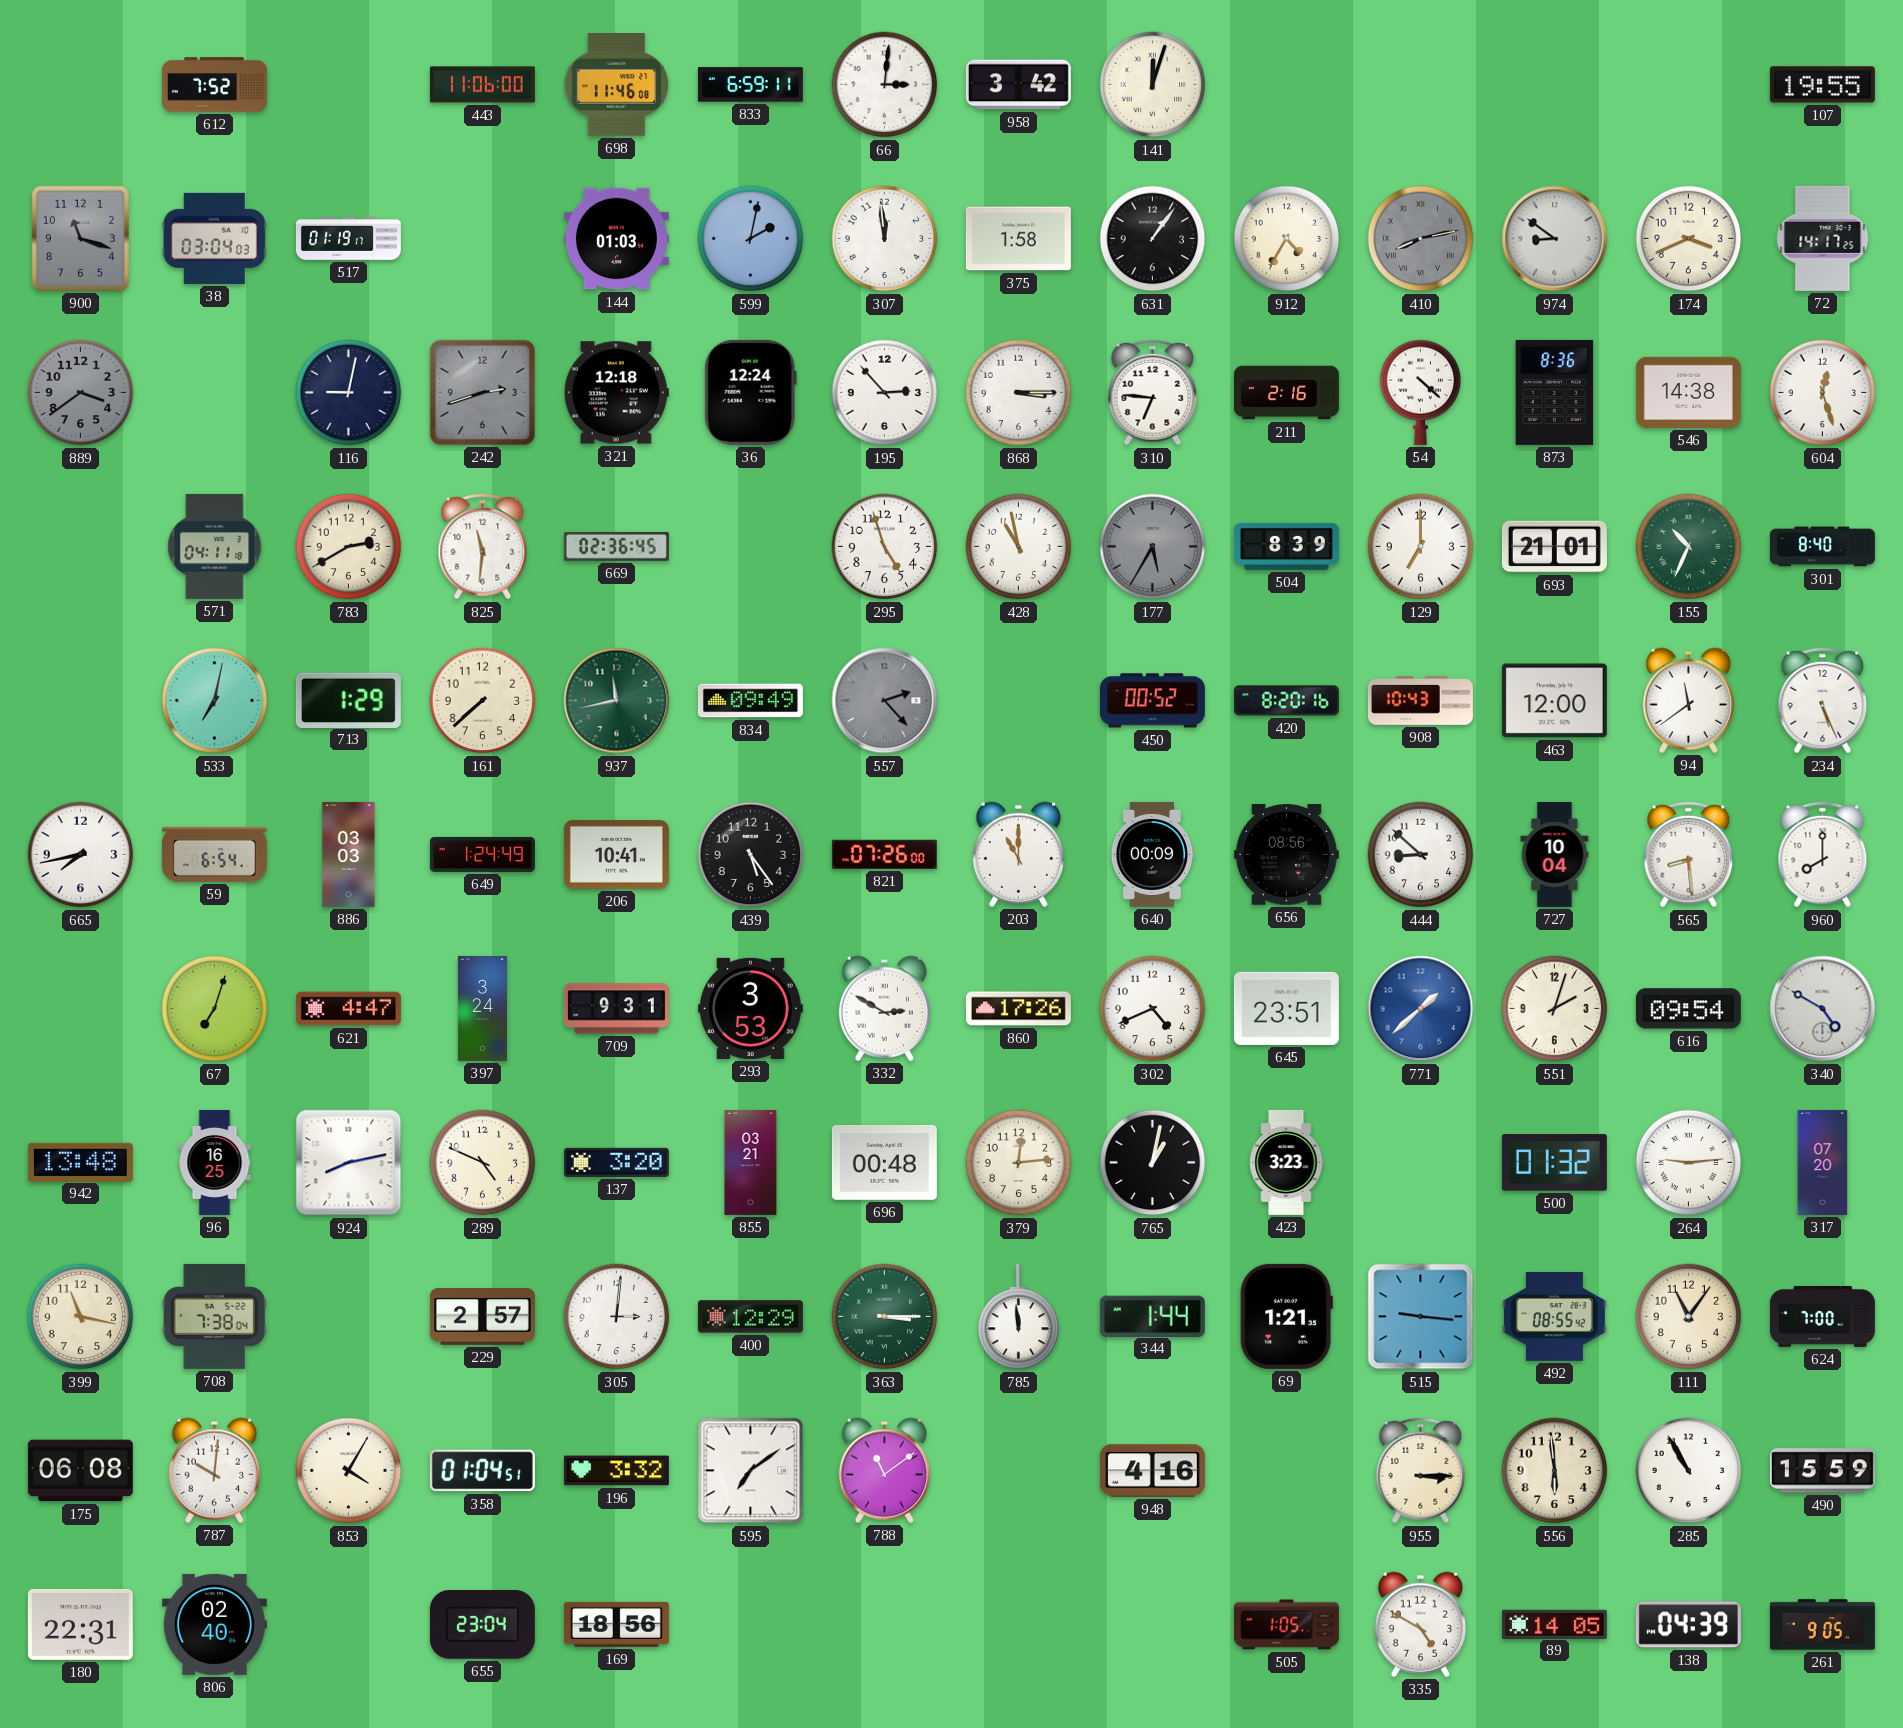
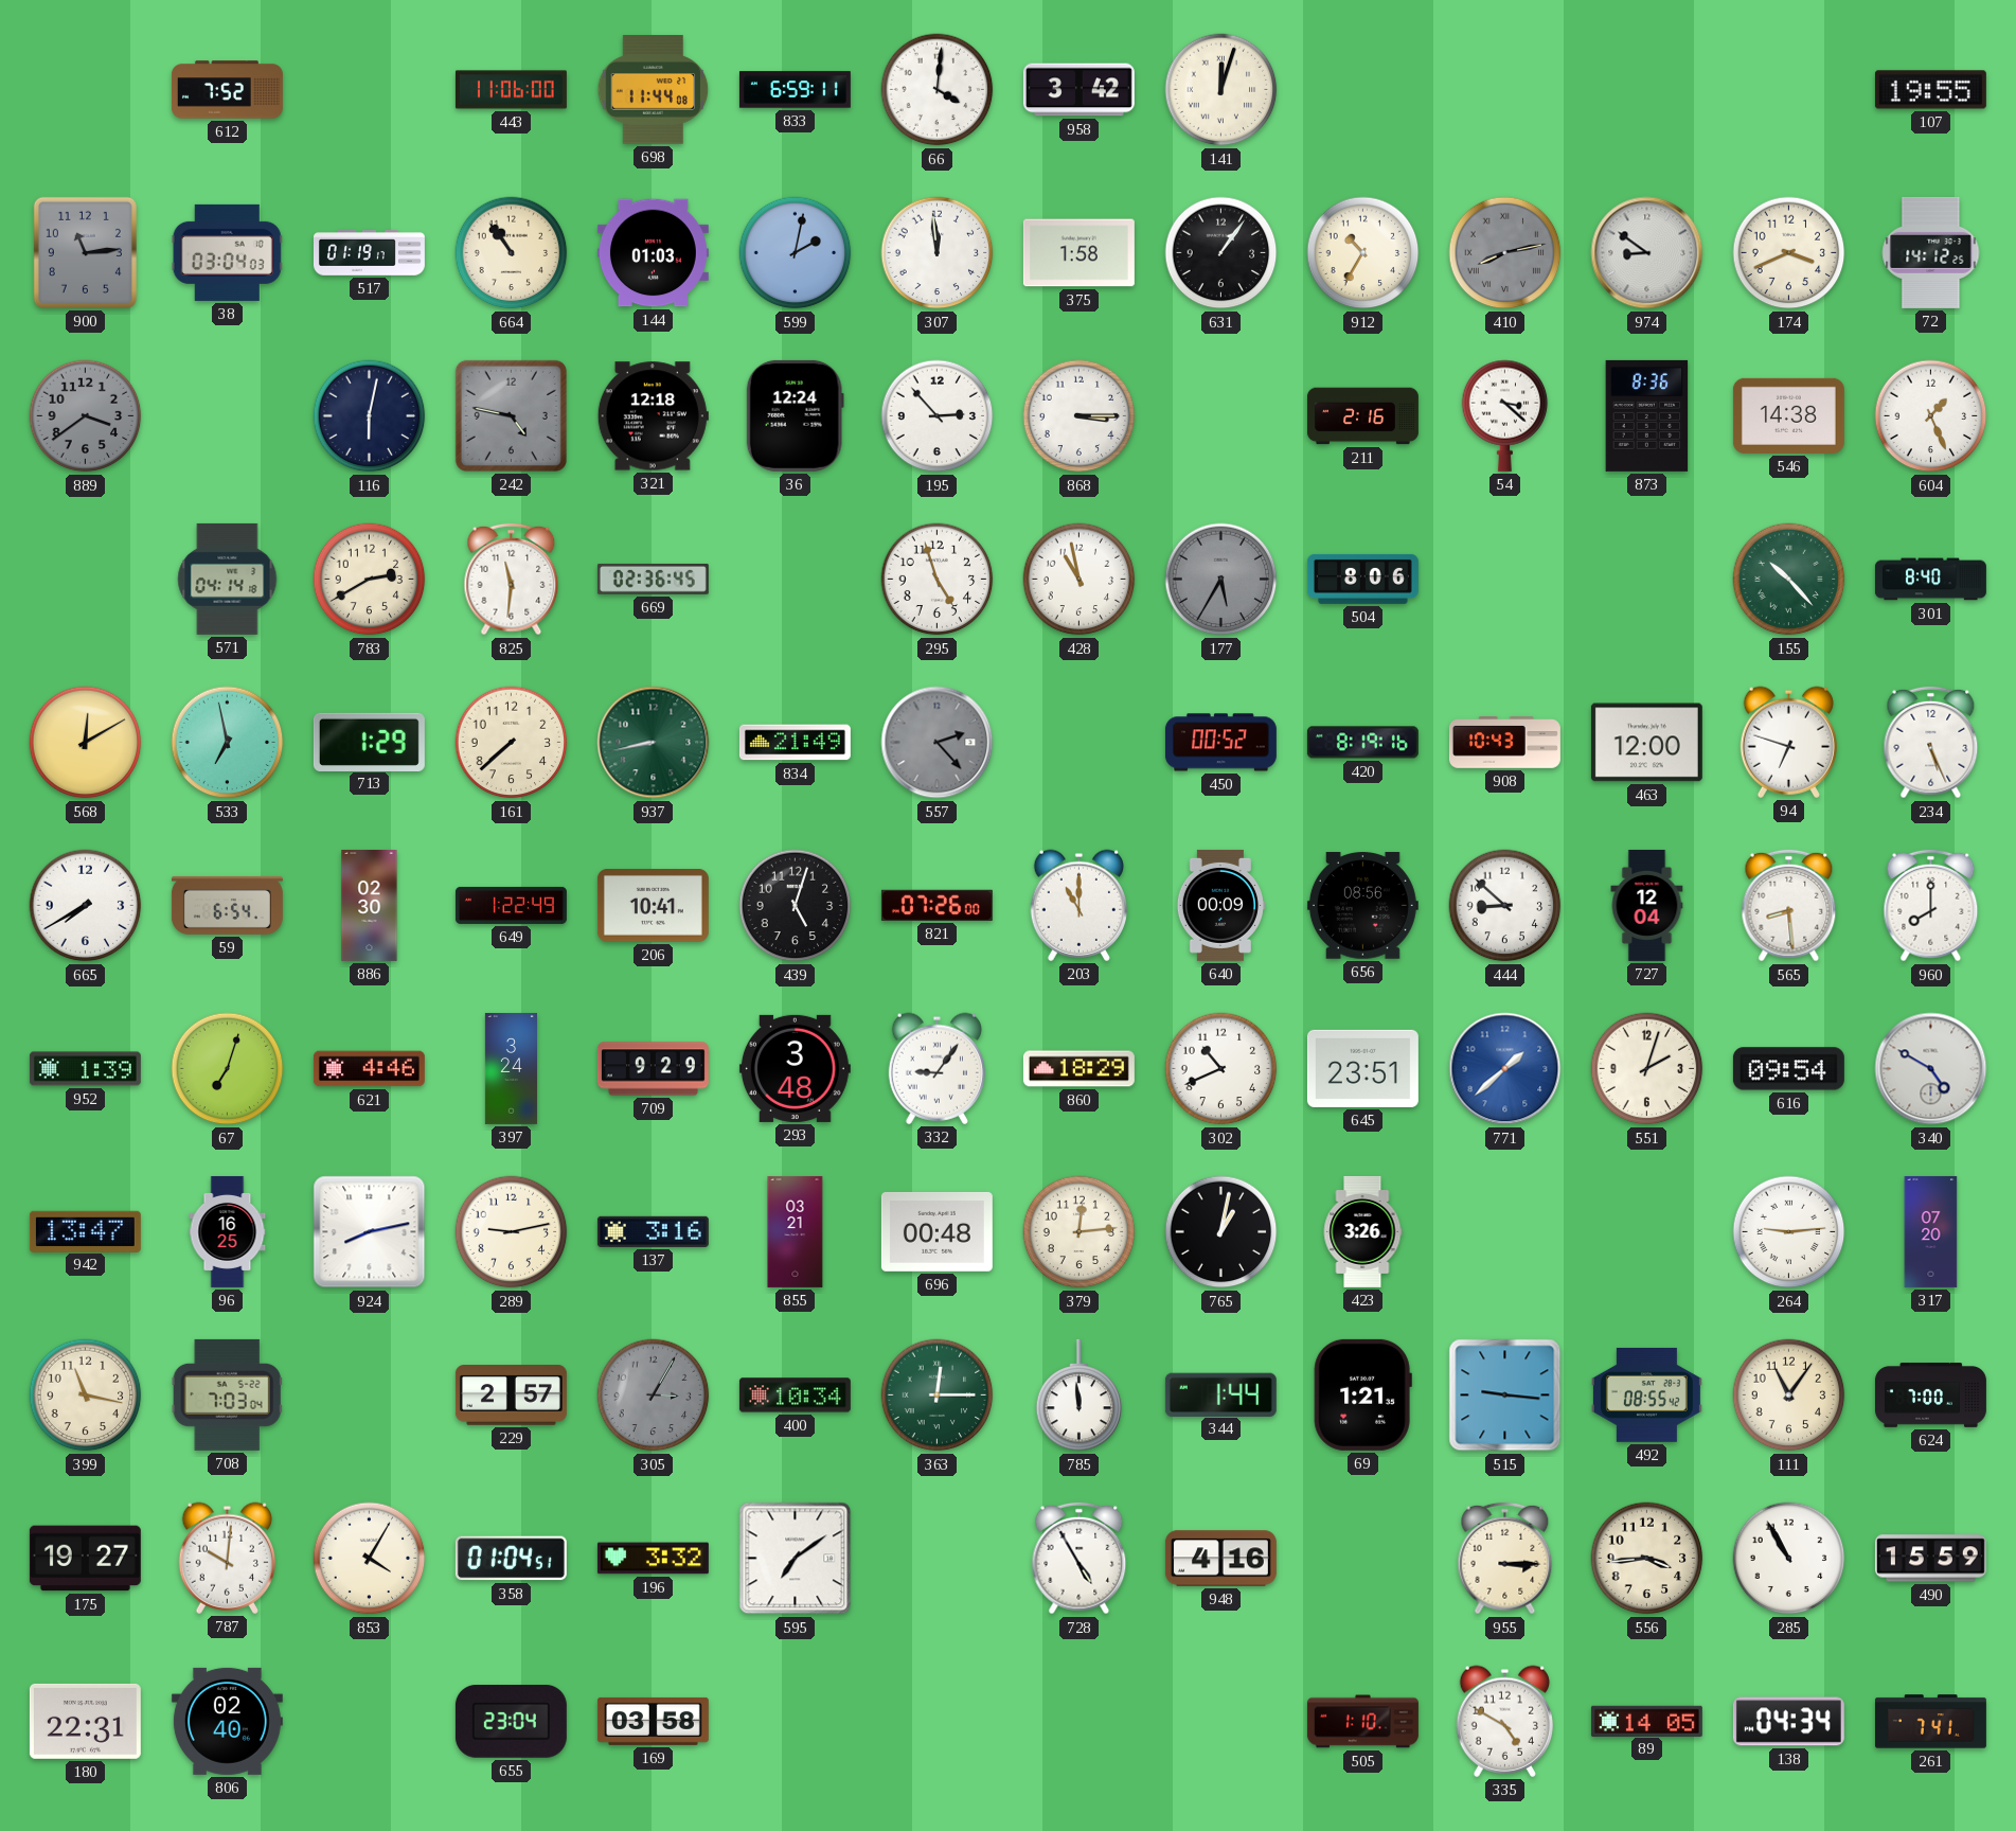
698: 11:46 -> 11:44 (654, 90)
66: 3:01 -> 4:01 (938, 90)
900: 11:18 -> 11:14 (85, 252)
664: none -> 10:54 (512, 253)
912: 4:35 -> 10:35 (1363, 253)
72: 14:17 -> 14:12 (1931, 252)
116: 9:02 -> 6:02 (370, 416)
242: 2:42 -> 4:47 (511, 415)
310: 6:46 -> none (1153, 393)
54: 4:22 -> 3:22 (1505, 415)
604: 12:27 -> 1:26 (1931, 416)
571: 04:11 -> 04:14 (228, 579)
504: 8:39 -> 8:06 (1362, 579)
129: 7:00 -> none (1421, 547)
693: 21:01 -> none (1554, 547)
155: 10:34 -> 10:23 (1789, 580)
568: none -> 12:10 (86, 743)
533: 7:02 -> 6:58 (228, 743)
937: 11:43 -> 8:43 (654, 743)
834: 09:49 -> 21:49 (795, 743)
420: 8:20 -> 8:19 (1362, 743)
94: 11:39 -> 6:48 (1788, 742)
665: 7:43 -> 7:40 (86, 906)
886: 03:03 -> 02:30 (370, 905)
649: 1:24 -> 1:22 (511, 905)
439: 5:24 -> 5:03 (796, 906)
727: 10:04 -> 12:04 (1647, 905)
952: none -> 1:39 (85, 1069)
621: 4:47 -> 4:46 (369, 1069)
709: 9:31 -> 9:29 (653, 1069)
293: 3:53 -> 3:48 (795, 1068)
332: 2:50 -> 9:06 (936, 1068)
860: 17:26 -> 18:29 (1078, 1069)
302: 4:41 -> 10:41 (1221, 1069)
942: 13:48 -> 13:47 (85, 1231)
289: 4:49 -> 9:13 (512, 1232)
137: 3:20 -> 3:16 (653, 1231)
423: 3:23 -> 3:26 (1362, 1231)
500: 01:32 -> none (1554, 1163)
708: 7:38 -> 7:03 (227, 1394)
305: 3:01 -> 3:05 (654, 1396)
305 dial: white -> grey (654, 1396)
400: 12:29 -> 10:34 (795, 1396)
363: 3:15 -> 12:15 (938, 1396)
175: 06:08 -> 19:27 (85, 1559)
788: 11:09 -> none (884, 1470)
728: none -> 4:55 (1080, 1559)
556: 5:59 -> 3:44 (1647, 1559)
169: 18:56 -> 03:58 (653, 1721)
505: 1:05 -> 1:10 (1362, 1722)
138: 04:39 -> 04:34 (1788, 1722)
261: 9:05 -> 7:41 (1930, 1722)
